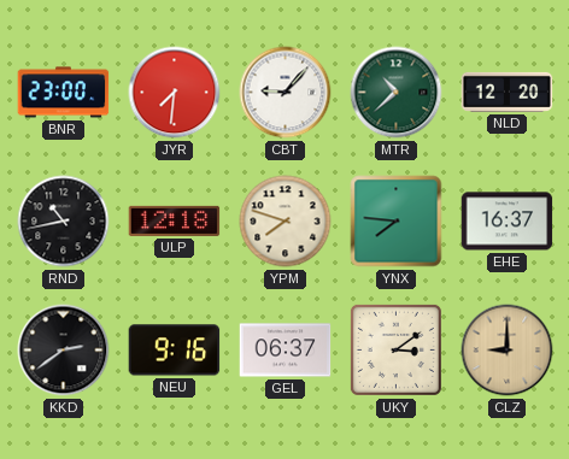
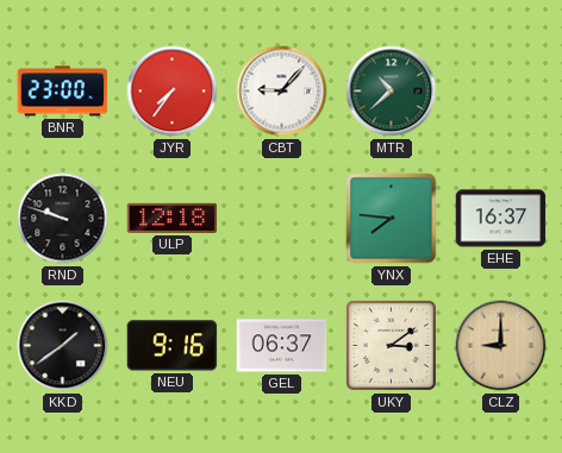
JYR: 7:31 -> 7:36 (173, 92)
NLD: 12:20 -> none (508, 92)
RND: 10:43 -> 9:48 (63, 219)
YPM: 7:48 -> none (286, 222)
KKD: 2:39 -> 1:39 (63, 346)
